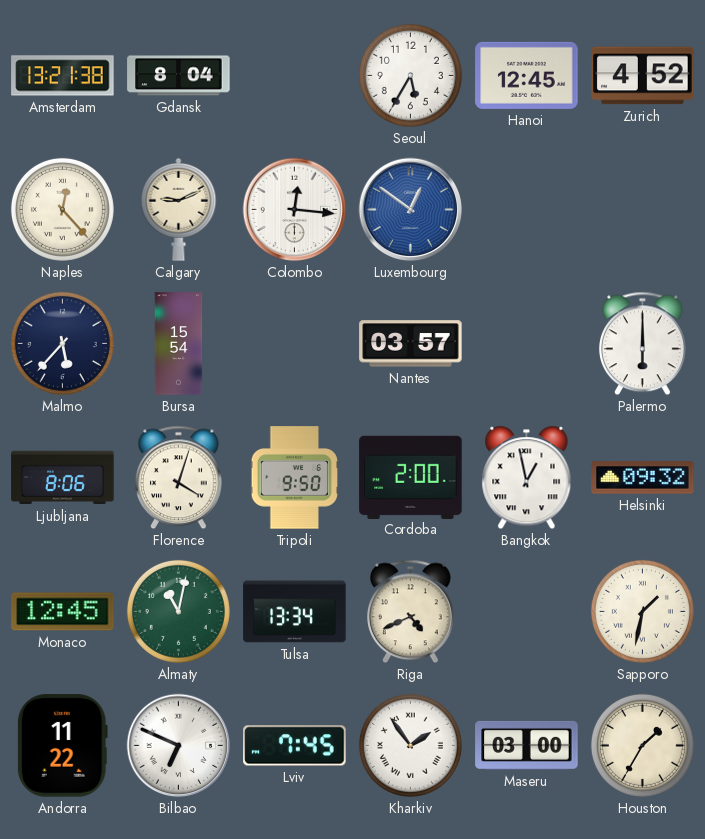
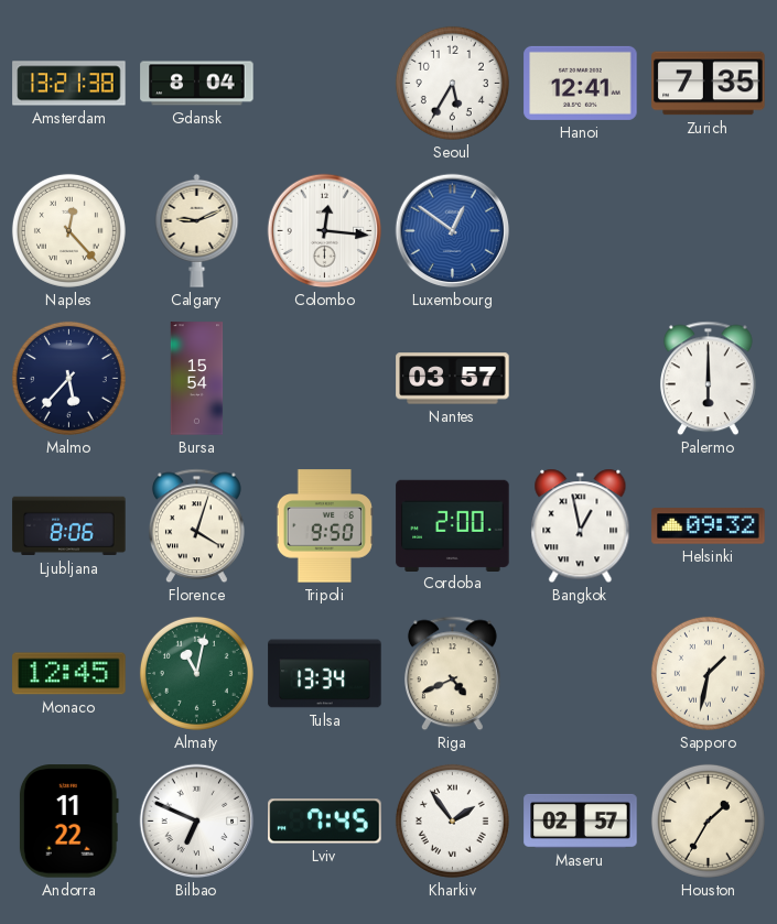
Hanoi: 12:45 -> 12:41 (581, 83)
Zurich: 4:52 -> 7:35 (709, 84)
Maseru: 03:00 -> 02:57 (581, 820)
